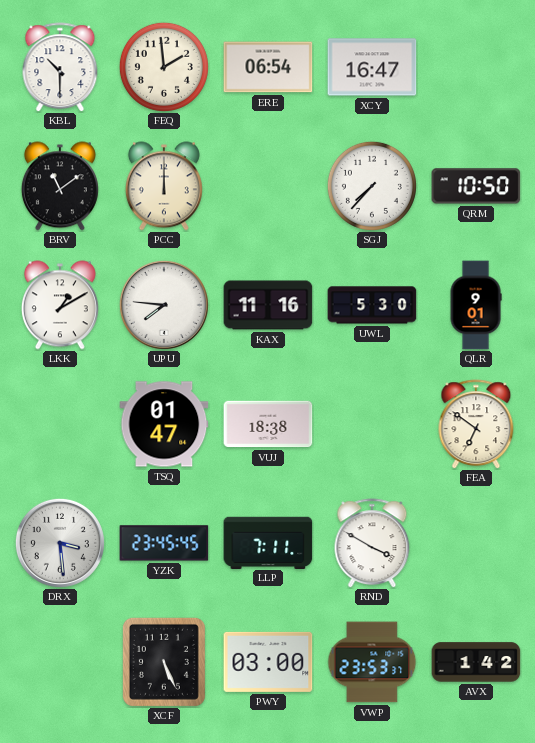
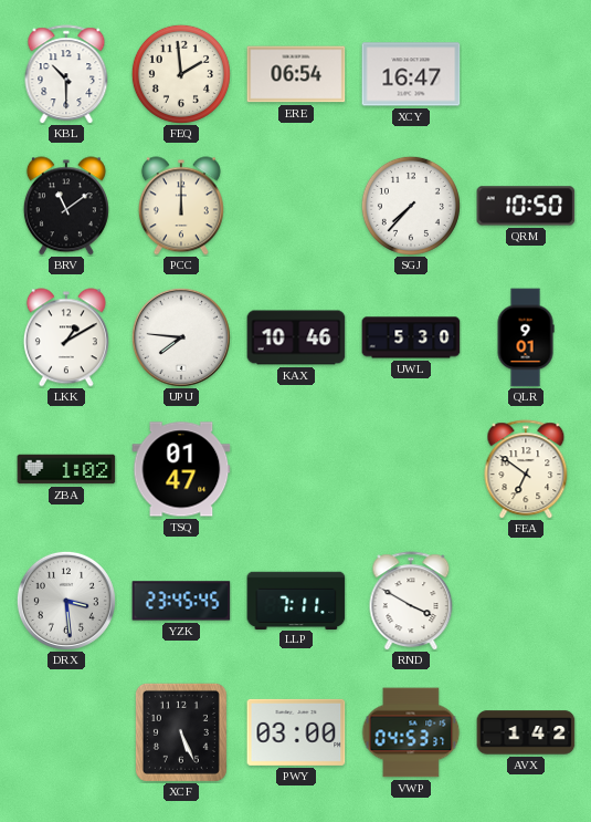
KAX: 11:16 -> 10:46 (296, 337)
ZBA: none -> 1:02 (66, 469)
VUJ: 18:38 -> none (268, 424)
VWP: 23:53 -> 04:53 (411, 732)
